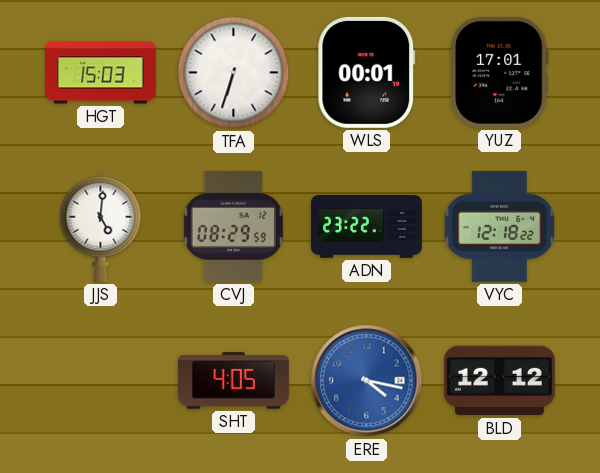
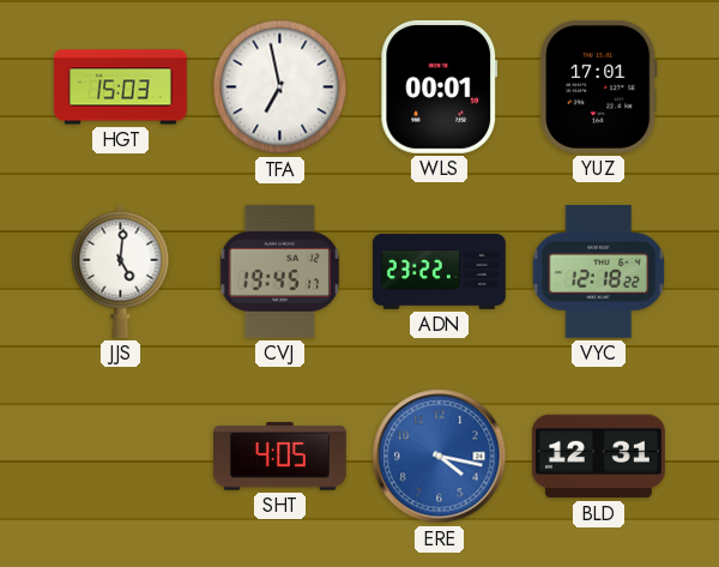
TFA: 6:33 -> 6:58 (280, 88)
CVJ: 08:29 -> 19:45 (279, 271)
BLD: 12:12 -> 12:31 (598, 457)
